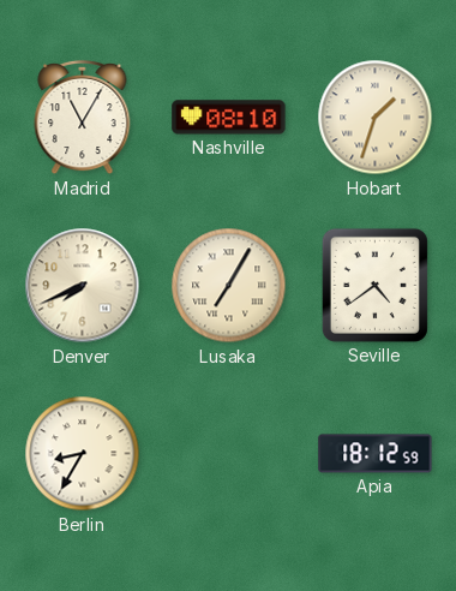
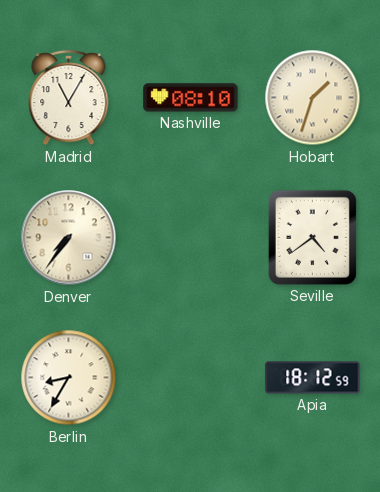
Denver: 7:41 -> 7:36 (69, 238)
Lusaka: 7:05 -> none (229, 286)
